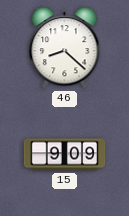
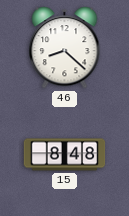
15: 9:09 -> 8:48 (65, 155)
